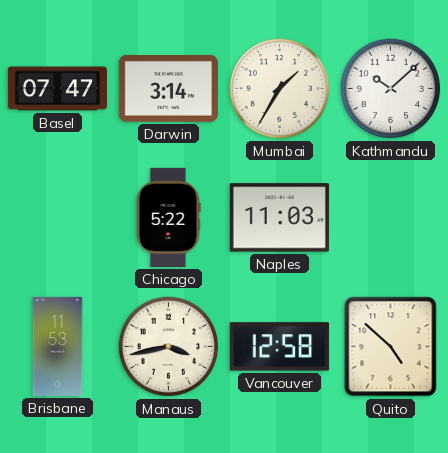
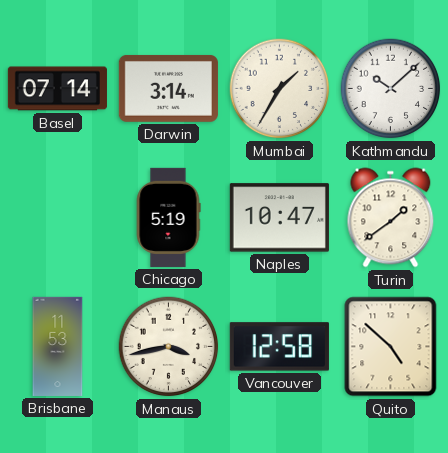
Basel: 07:47 -> 07:14 (57, 89)
Chicago: 5:22 -> 5:19 (168, 217)
Naples: 11:03 -> 10:47 (279, 218)
Turin: none -> 1:39 (391, 218)
